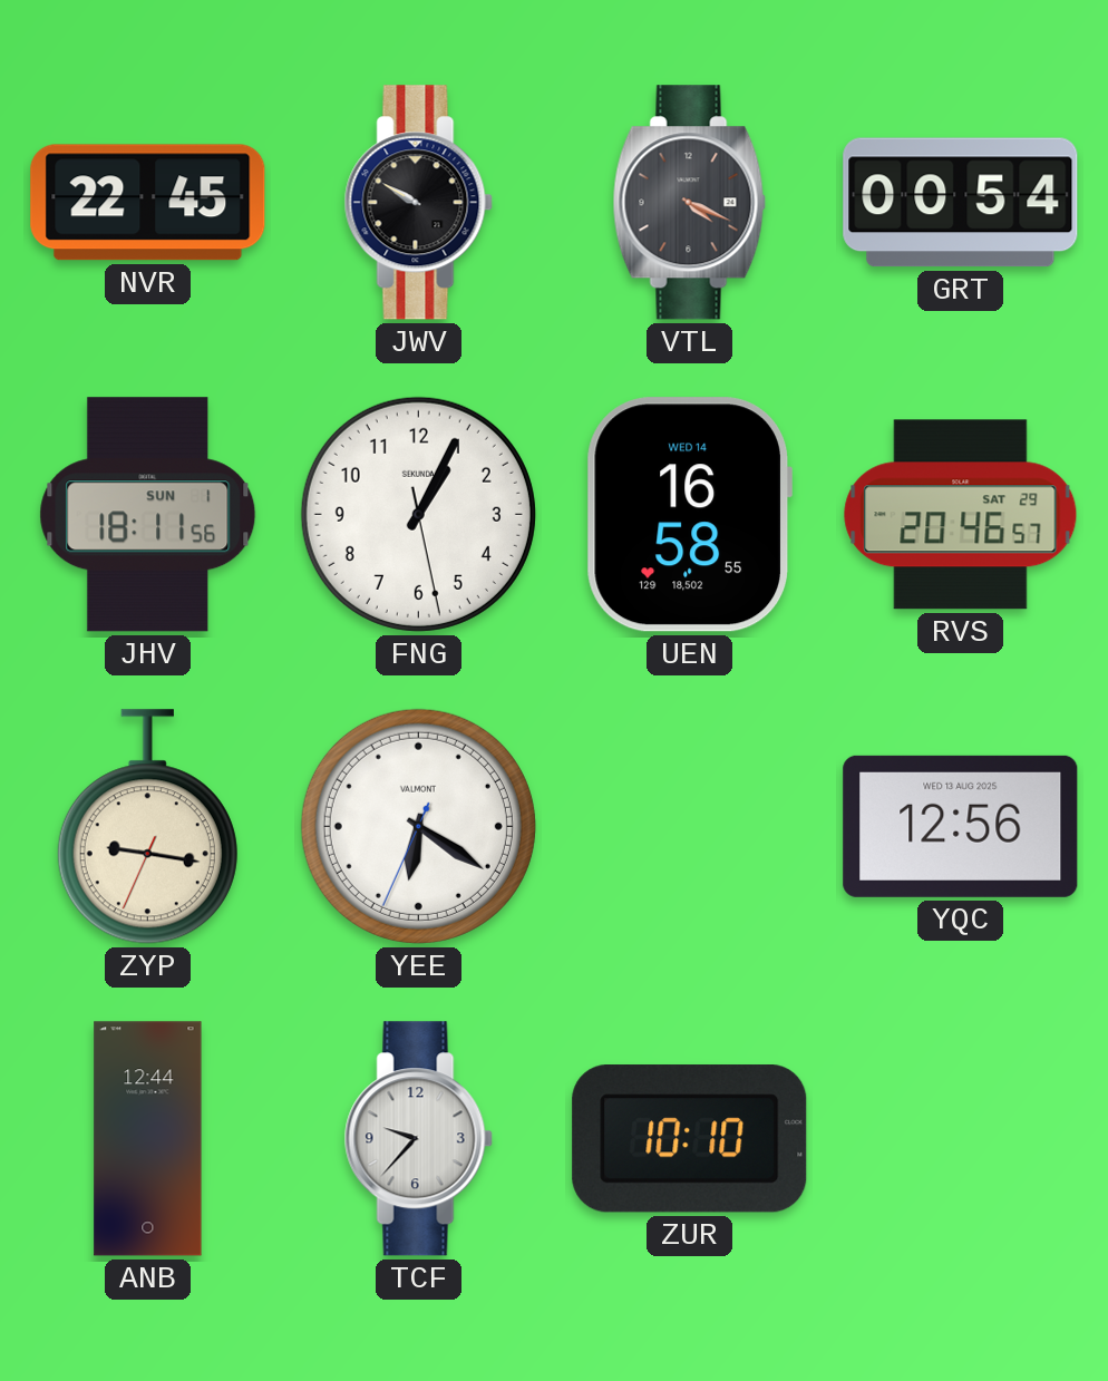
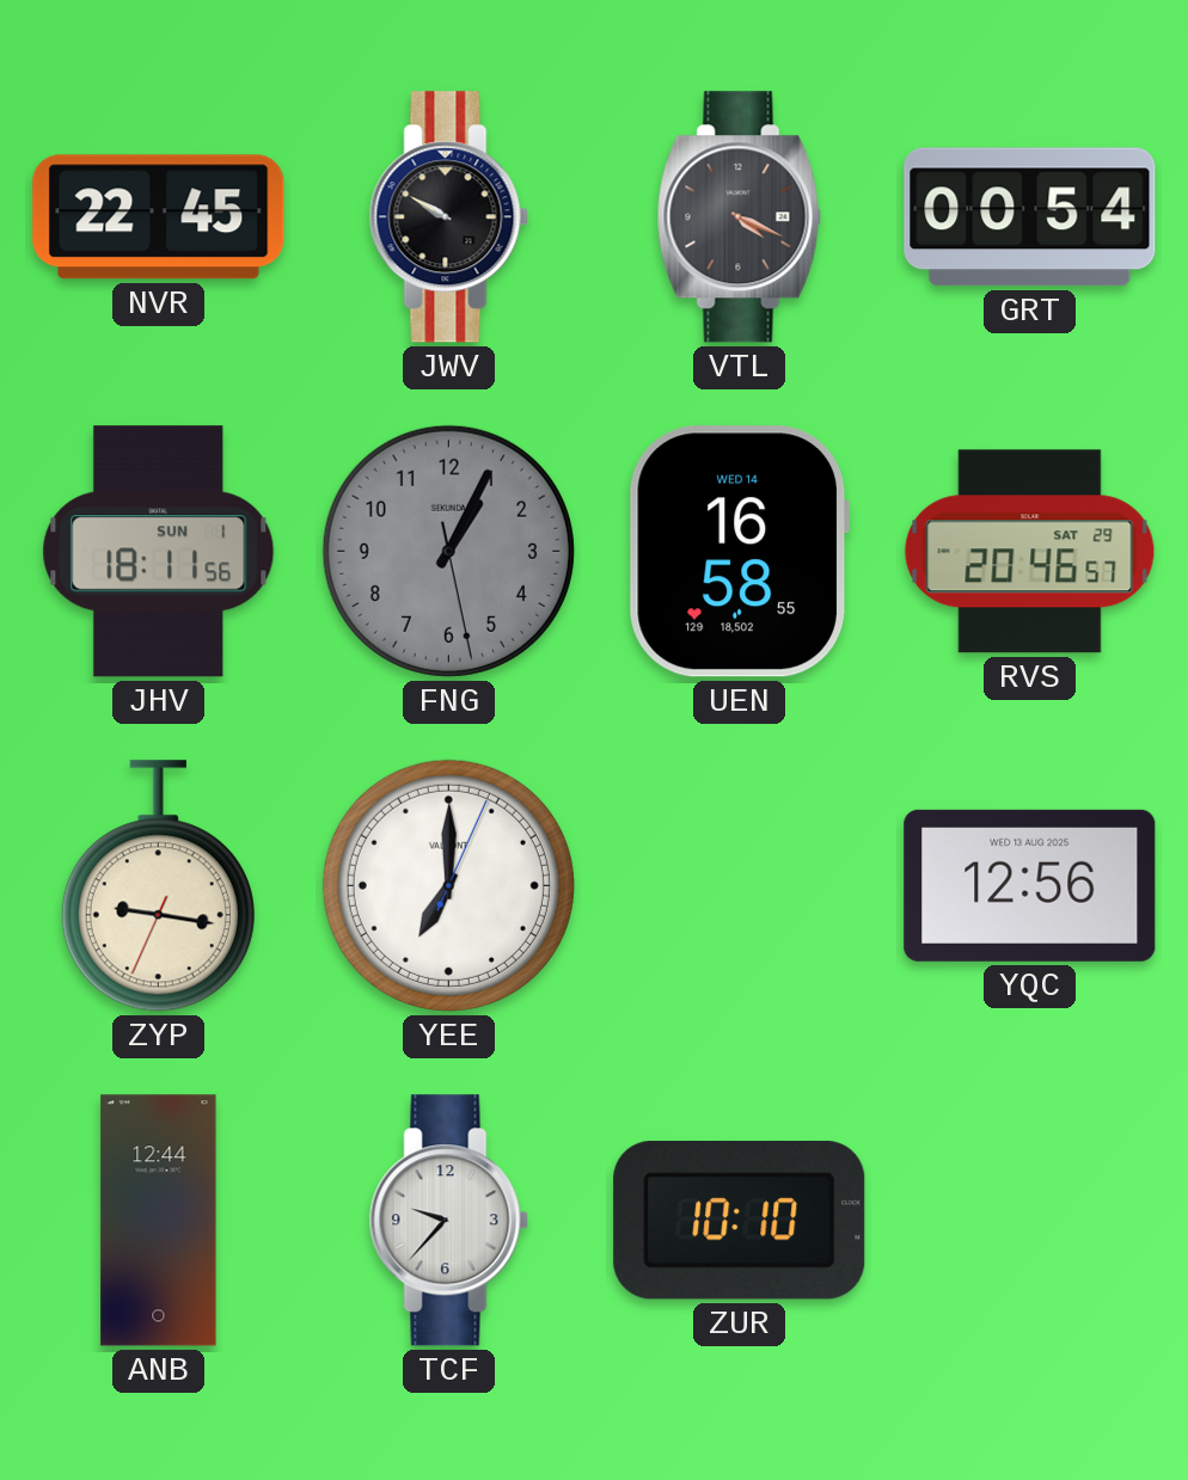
FNG dial: white -> grey (448, 551)
YEE: 6:20 -> 7:00 (448, 885)
